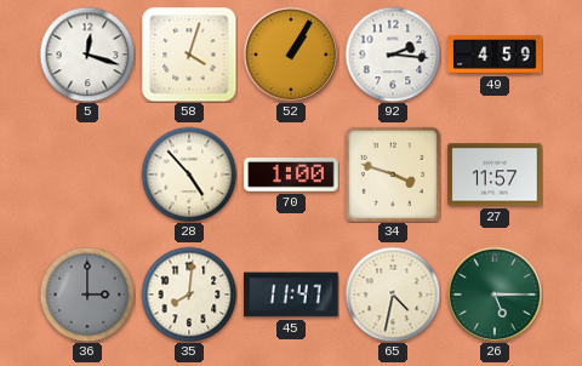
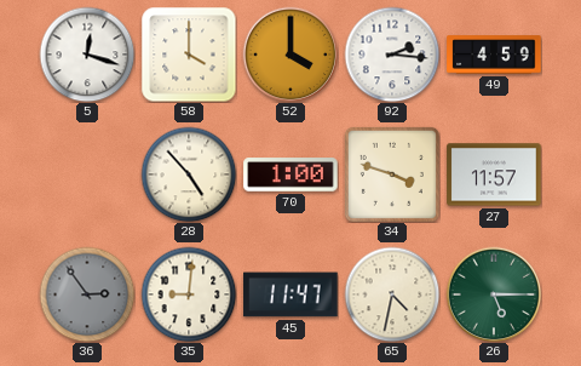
58: 4:03 -> 4:00 (189, 55)
52: 1:05 -> 4:00 (290, 55)
36: 3:00 -> 2:54 (87, 294)
35: 8:01 -> 9:01 (189, 294)
